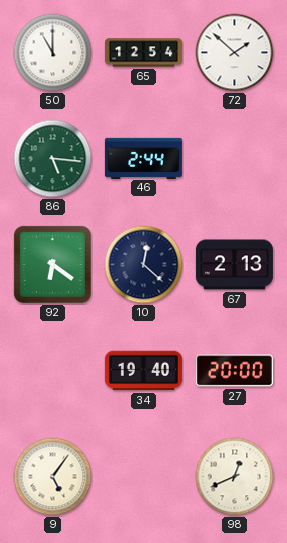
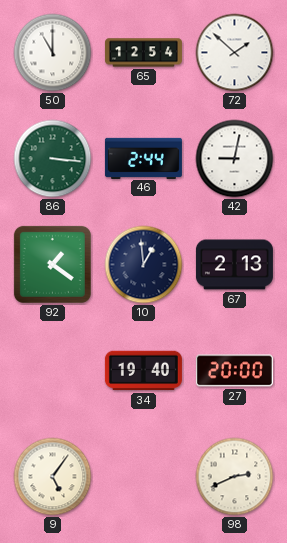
86: 5:16 -> 3:16 (53, 159)
42: none -> 9:02 (235, 159)
92: 6:21 -> 1:21 (52, 264)
10: 12:22 -> 12:59 (144, 265)
98: 12:41 -> 2:41 (235, 477)
